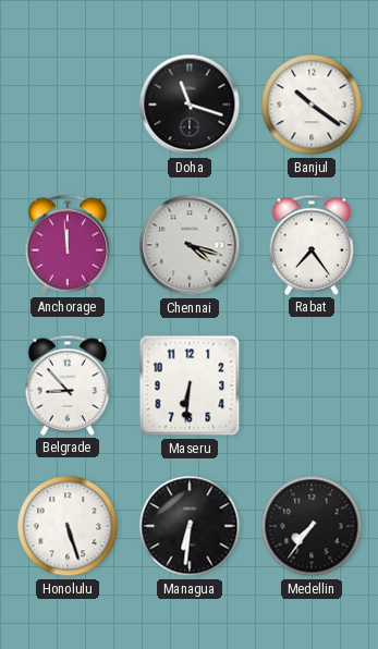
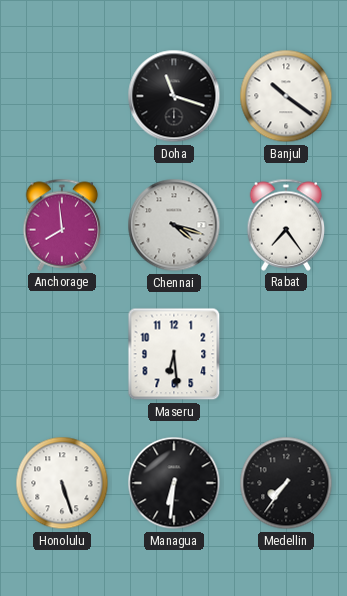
Anchorage: 11:59 -> 7:59 (62, 225)
Belgrade: 8:53 -> none (68, 385)
Maseru: 6:31 -> 6:29 (174, 354)
